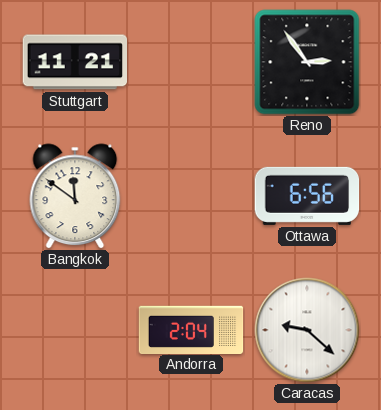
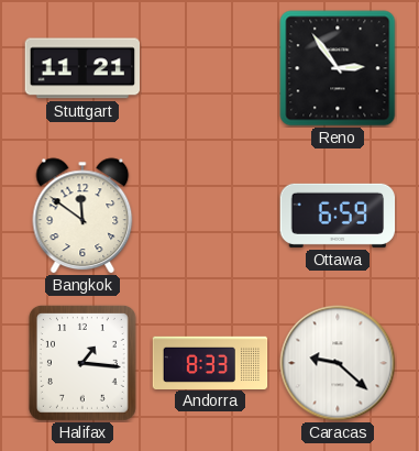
Ottawa: 6:56 -> 6:59 (338, 216)
Halifax: none -> 1:16 (82, 363)
Andorra: 2:04 -> 8:33 (210, 362)
